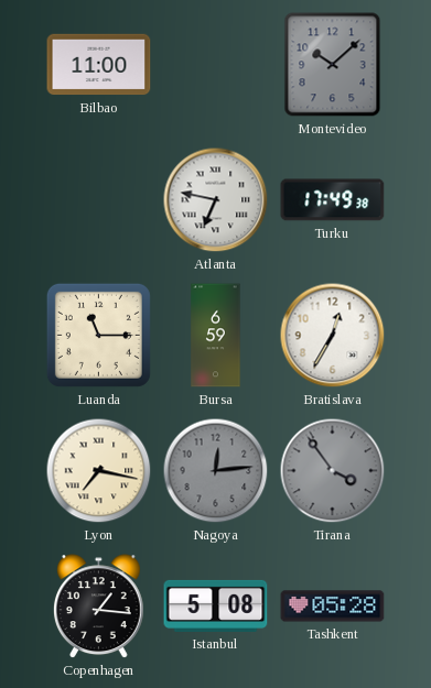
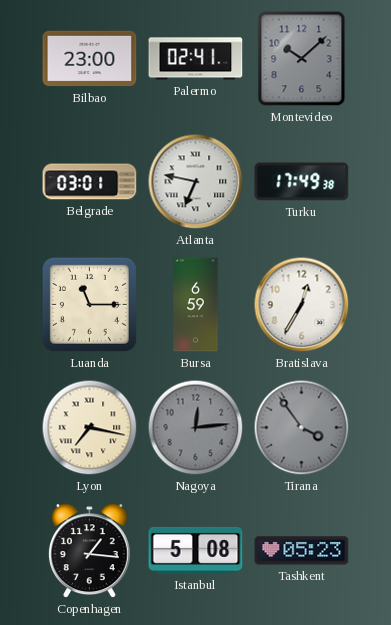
Bilbao: 11:00 -> 23:00 (90, 59)
Palermo: none -> 02:41 (196, 59)
Belgrade: none -> 03:01 (90, 182)
Tashkent: 05:28 -> 05:23 (302, 551)
